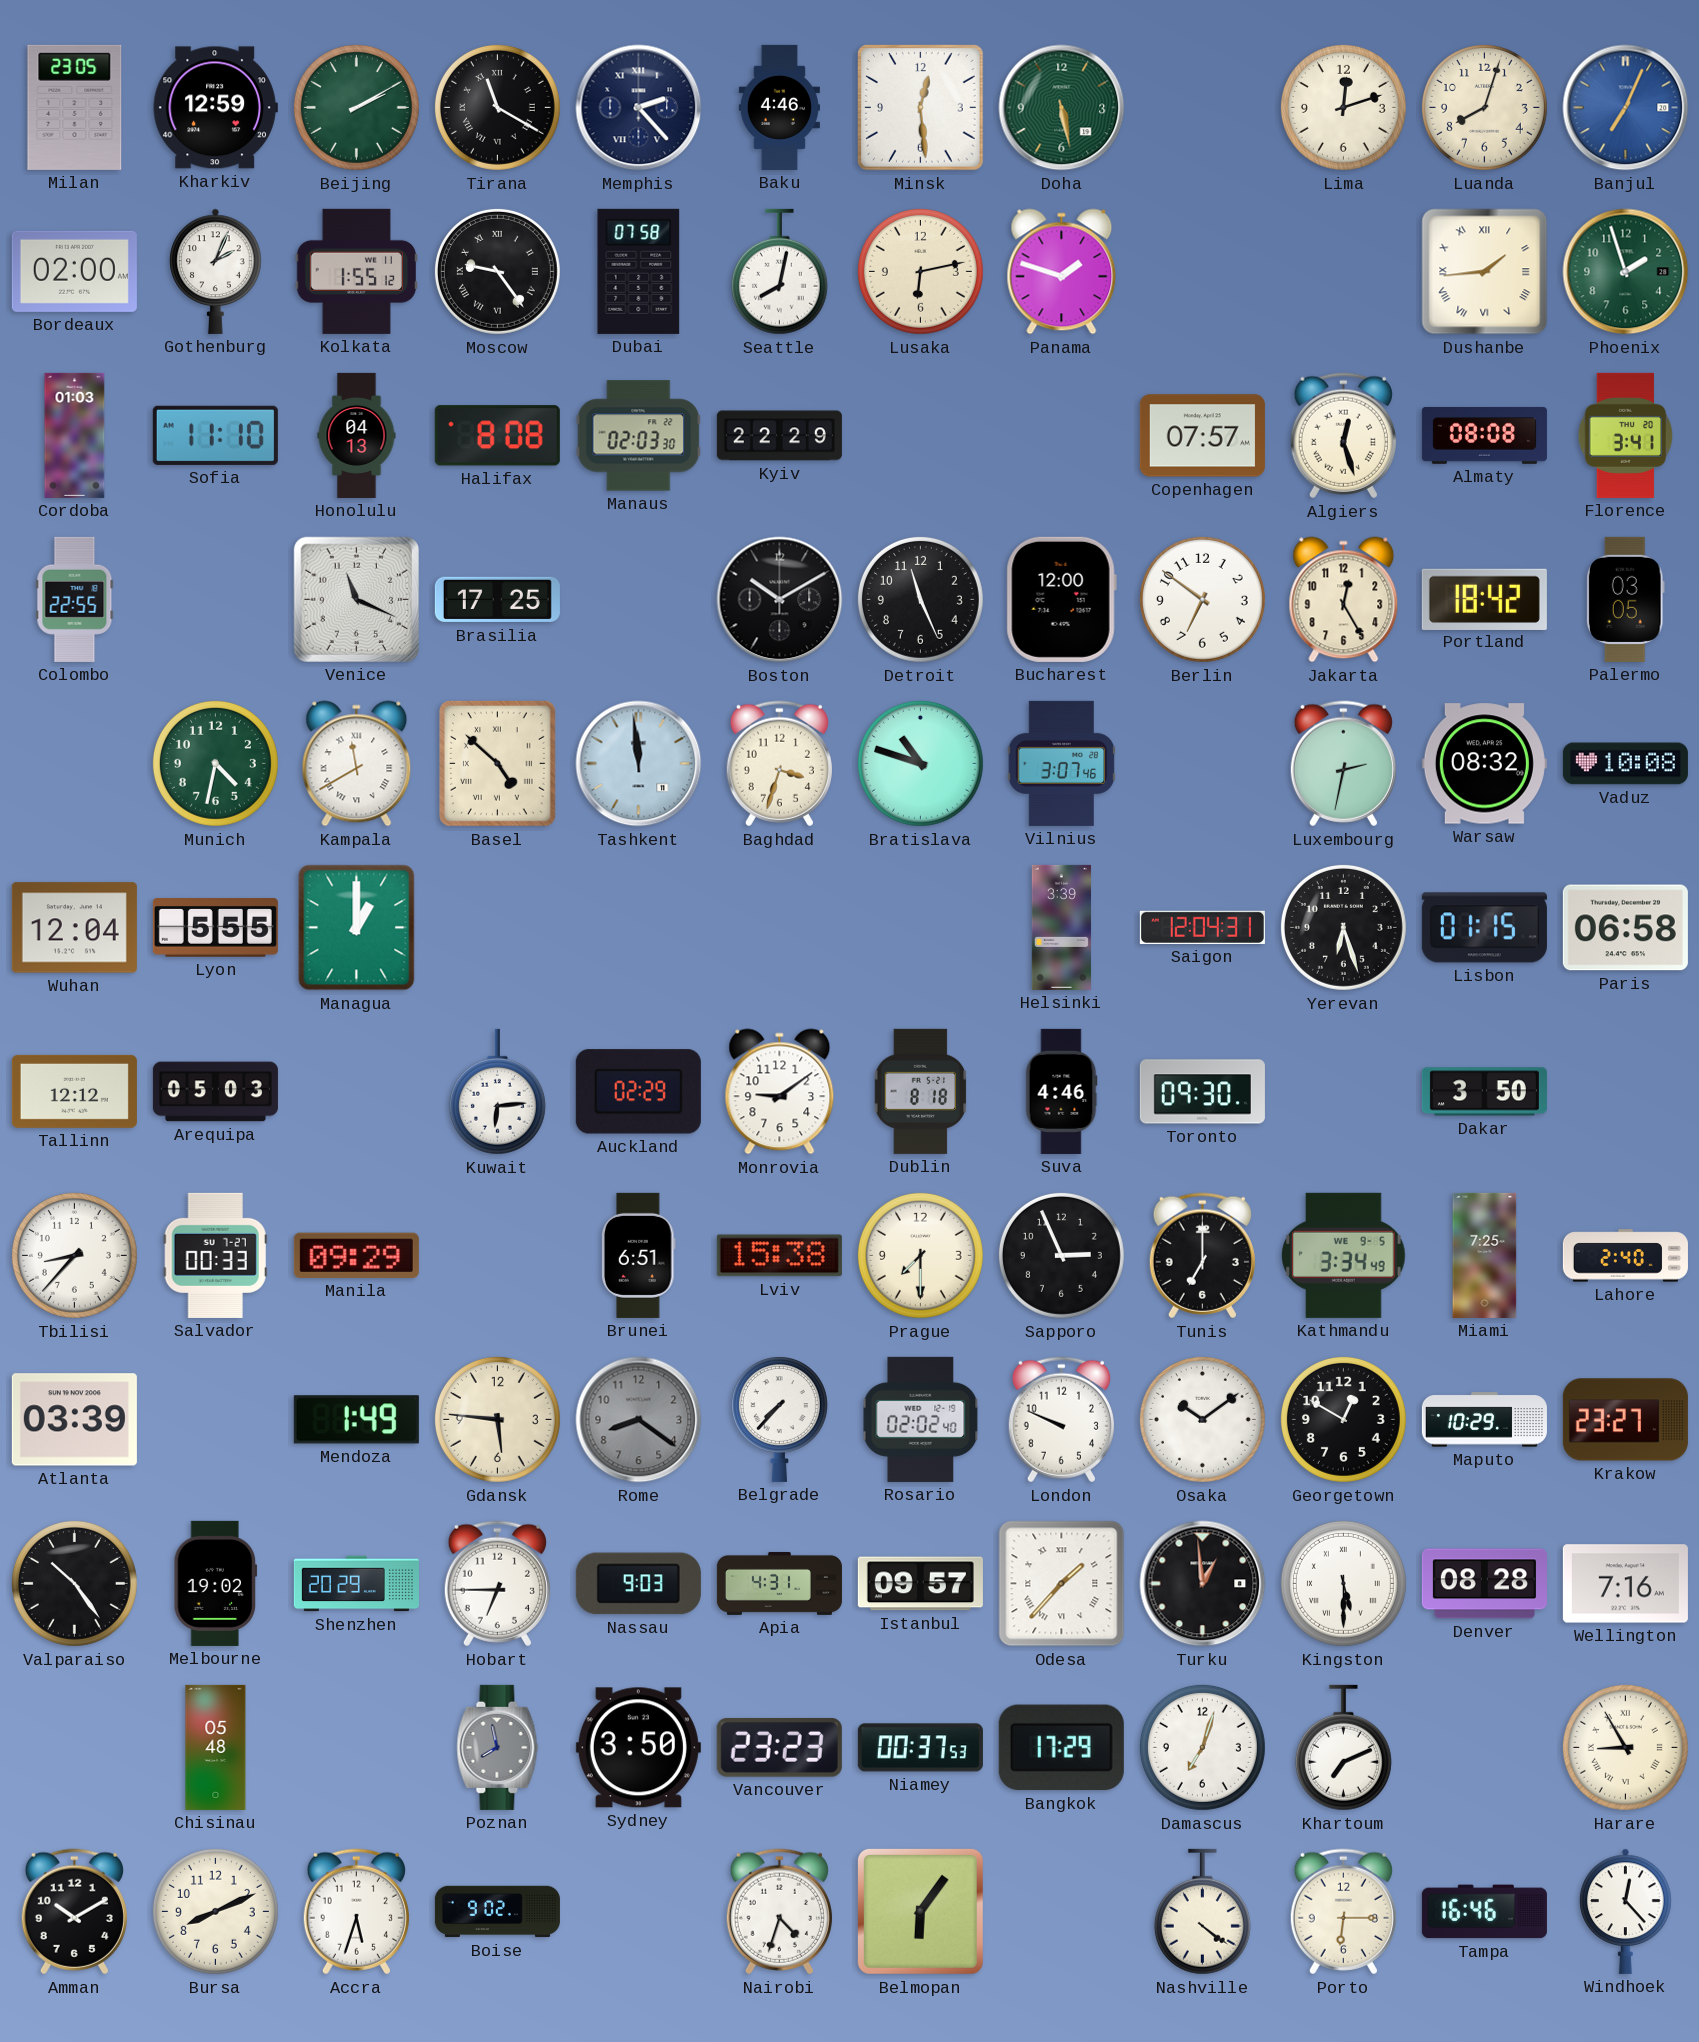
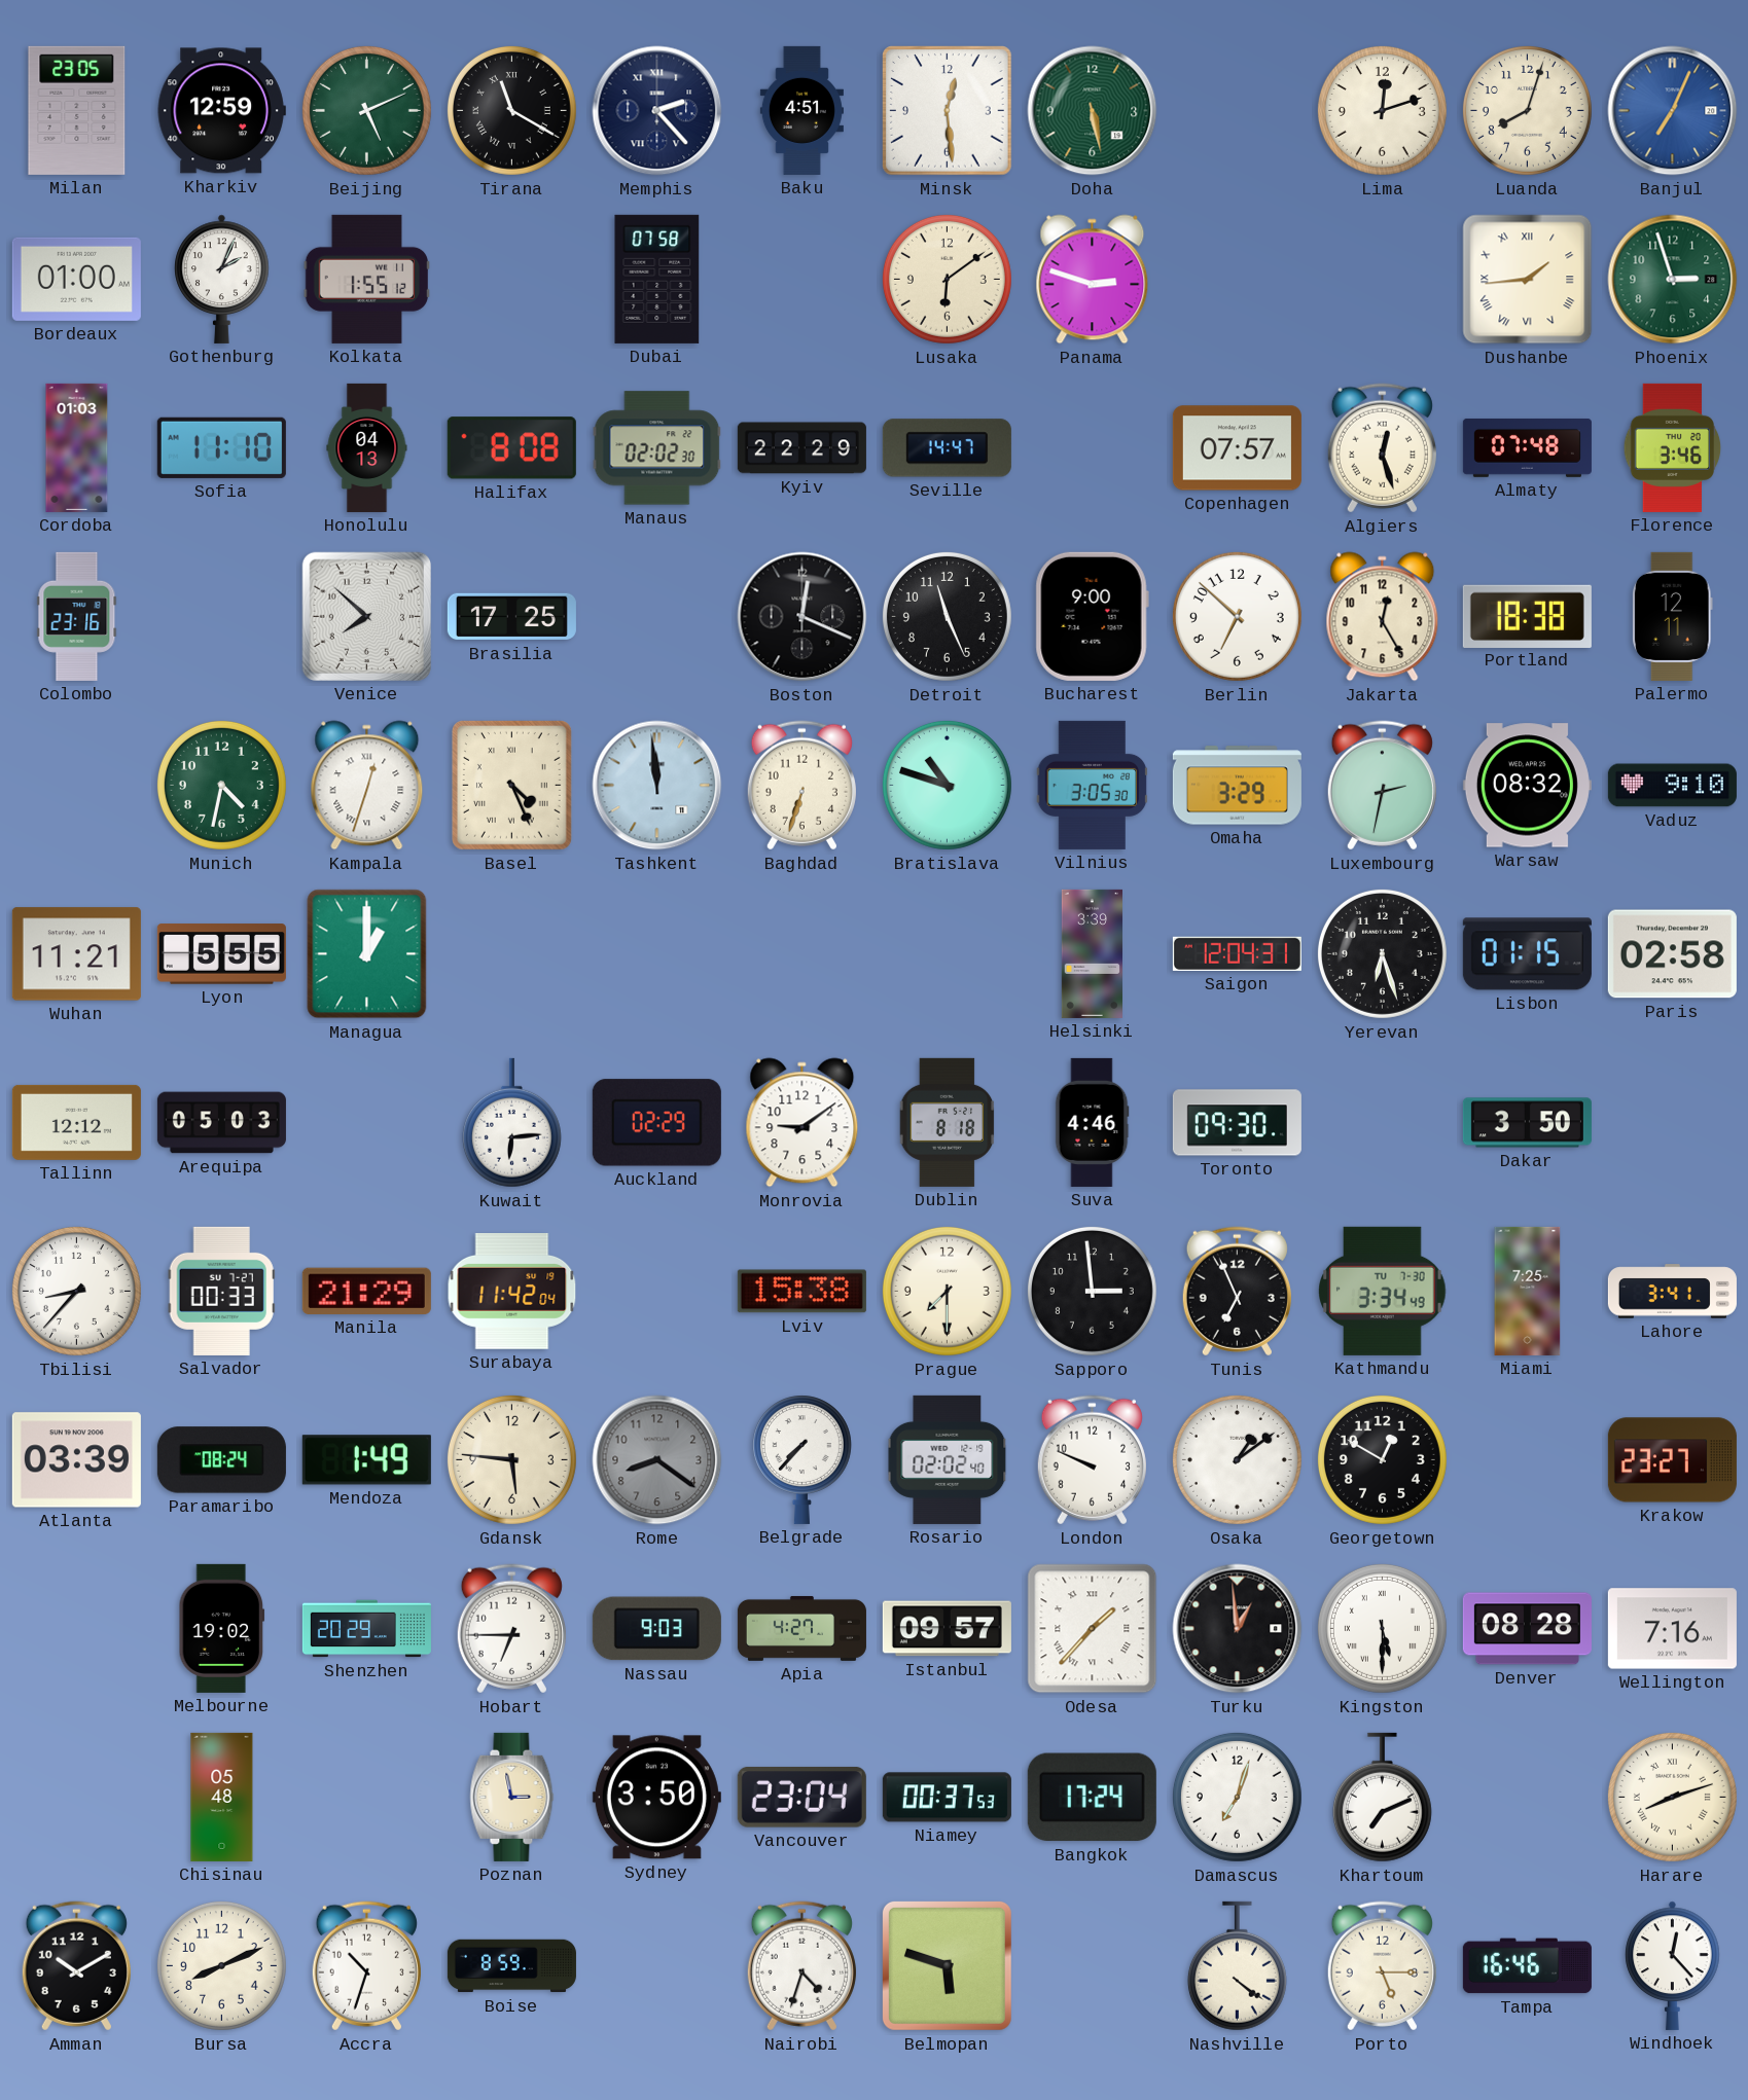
Beijing: 2:10 -> 5:11 (366, 110)
Baku: 4:46 -> 4:51 (801, 110)
Bordeaux: 02:00 -> 01:00 (76, 279)
Moscow: 9:24 -> none (497, 271)
Seattle: 8:02 -> none (779, 272)
Lusaka: 6:13 -> 6:09 (947, 279)
Panama: 1:48 -> 2:48 (1093, 280)
Phoenix: 1:57 -> 2:57 (1673, 280)
Manaus: 02:03 -> 02:02 (657, 448)
Seville: none -> 14:47 (947, 448)
Almaty: 08:08 -> 07:48 (1527, 447)
Florence: 3:41 -> 3:46 (1673, 447)
Colombo: 22:55 -> 23:16 (77, 616)
Venice: 11:19 -> 7:52 (366, 616)
Boston: 10:10 -> 12:19 (802, 617)
Bucharest: 12:00 -> 9:00 (1092, 616)
Berlin: 6:51 -> 6:52 (1237, 616)
Portland: 18:42 -> 18:38 (1527, 616)
Palermo: 03:05 -> 12:11 (1673, 616)
Kampala: 11:40 -> 12:33 (367, 786)
Basel: 4:52 -> 4:26 (511, 786)
Baghdad: 3:33 -> 6:33 (801, 786)
Vilnius: 3:07 -> 3:05 (1093, 785)
Omaha: none -> 3:29 (1237, 786)
Vaduz: 10:08 -> 9:10 (1672, 786)
Wuhan: 12:04 -> 11:21 (76, 954)
Paris: 06:58 -> 02:58 (1672, 954)
Manila: 09:29 -> 21:29 (366, 1291)
Surabaya: none -> 11:42 (512, 1292)
Brunei: 6:51 -> none (639, 1255)
Sapporo: 2:56 -> 2:59 (1092, 1291)
Tunis: 7:00 -> 6:56 (1237, 1292)
Kathmandu date: WE 9-5 -> TU 7-30 (1383, 1291)
Lahore: 2:40 -> 3:41 (1672, 1292)
Paramaribo: none -> 08:24 (221, 1460)
Osaka: 10:09 -> 1:09 (1237, 1459)
Maputo: 10:29 -> none (1484, 1420)
Valparaiso: 10:24 -> none (74, 1583)
Apia: 4:31 -> 4:27 (801, 1628)
Poznan: 7:58 -> 2:58 (512, 1797)
Poznan dial: grey -> cream (512, 1797)
Vancouver: 23:23 -> 23:04 (801, 1798)
Bangkok: 17:29 -> 17:24 (1092, 1798)
Harare: 8:55 -> 8:12 (1672, 1797)
Accra: 5:33 -> 10:33 (366, 1966)
Boise: 9:02 -> 8:59 (511, 1966)
Belmopan: 6:06 -> 5:48 (947, 1965)
Porto: 6:15 -> 5:15 (1382, 1966)
